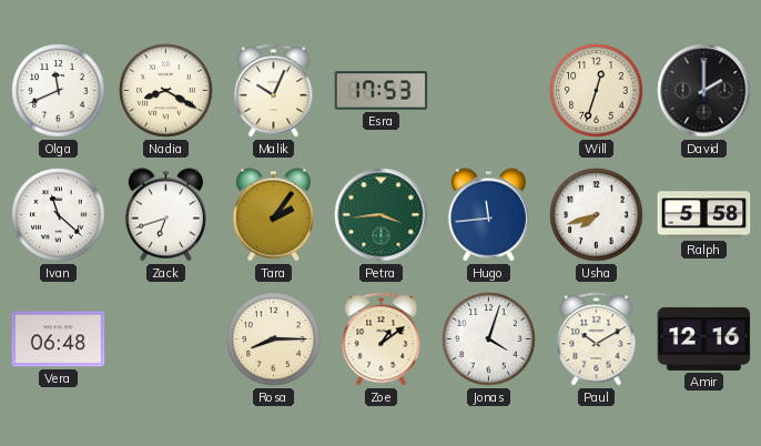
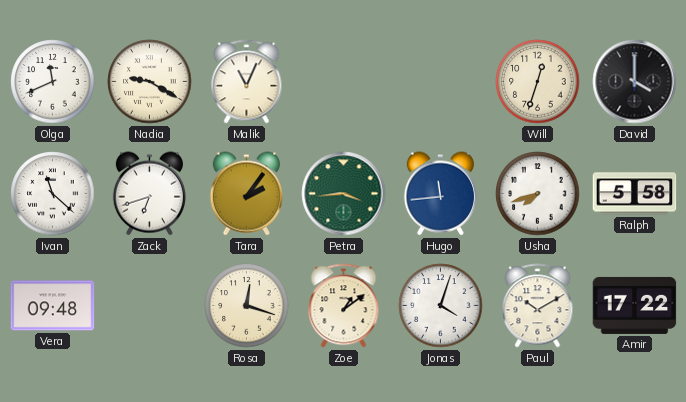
Nadia: 8:20 -> 9:20 (150, 82)
Malik: 10:04 -> 11:04 (247, 82)
Esra: 17:53 -> none (382, 91)
David: 2:00 -> 4:00 (635, 82)
Vera: 06:48 -> 09:48 (53, 306)
Rosa: 8:15 -> 12:18 (247, 306)
Amir: 12:16 -> 17:22 (635, 305)
